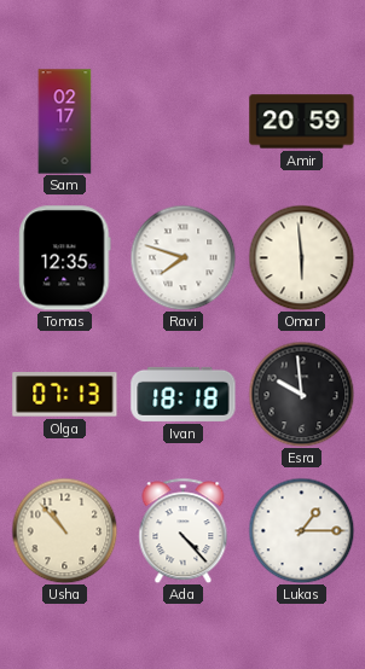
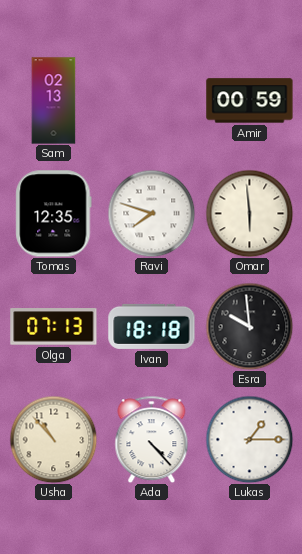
Sam: 02:17 -> 02:13 (54, 101)
Amir: 20:59 -> 00:59 (250, 101)
